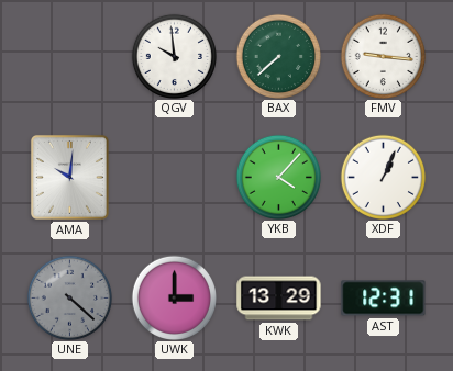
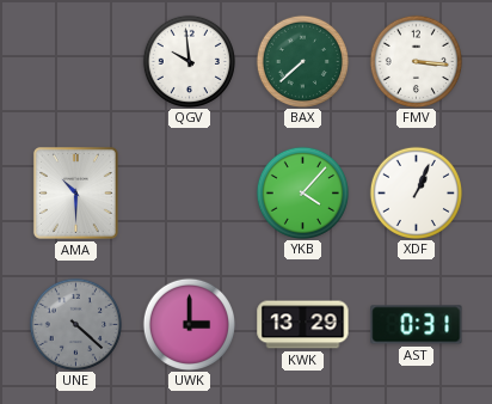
FMV: 9:16 -> 3:16 (416, 61)
AMA: 10:01 -> 10:30 (75, 192)
AST: 12:31 -> 0:31 (417, 325)
